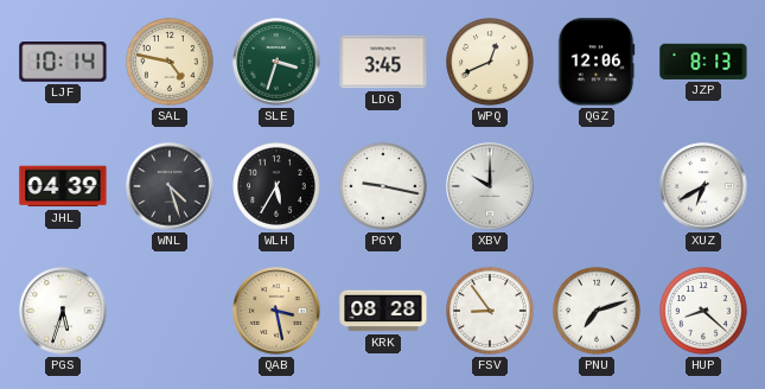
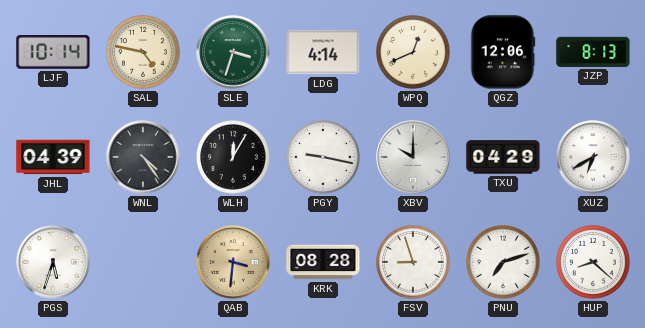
LDG: 3:45 -> 4:14 (323, 52)
WNL: 4:27 -> 4:24 (143, 157)
WLH: 5:35 -> 12:05 (234, 158)
TXU: none -> 04:29 (503, 157)
QAB: 3:28 -> 3:31 (233, 262)
FSV: 8:54 -> 8:57 (414, 263)
